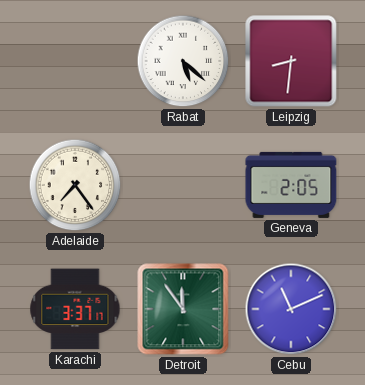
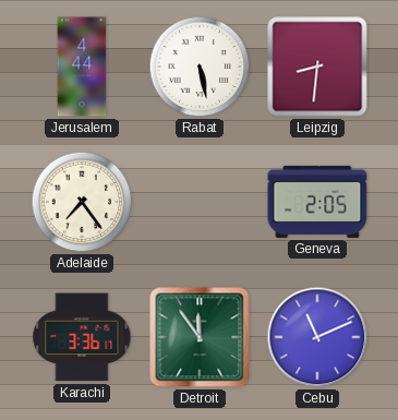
Jerusalem: none -> 4:44 (82, 67)
Rabat: 5:22 -> 5:28 (200, 67)
Karachi: 3:37 -> 3:36 (82, 337)
